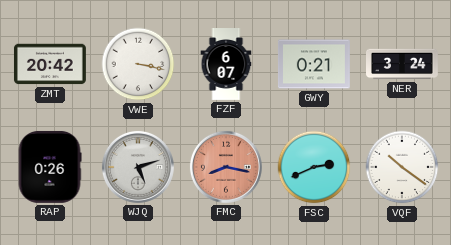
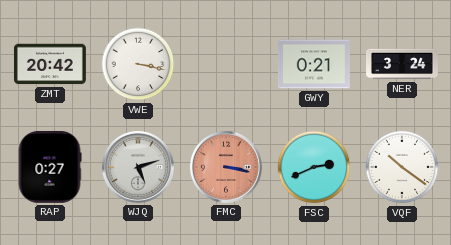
FZF: 6:07 -> none (226, 65)
RAP: 0:26 -> 0:27 (50, 167)
FMC: 8:17 -> 3:17 (226, 167)
